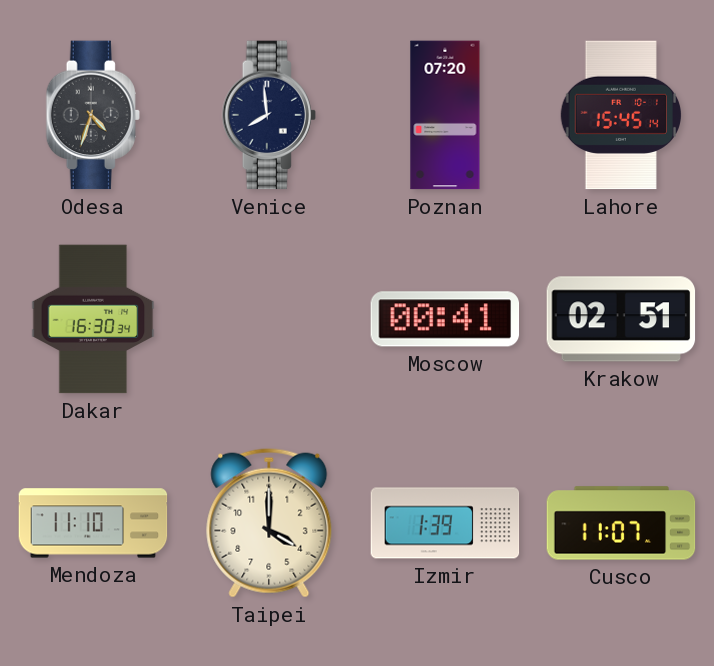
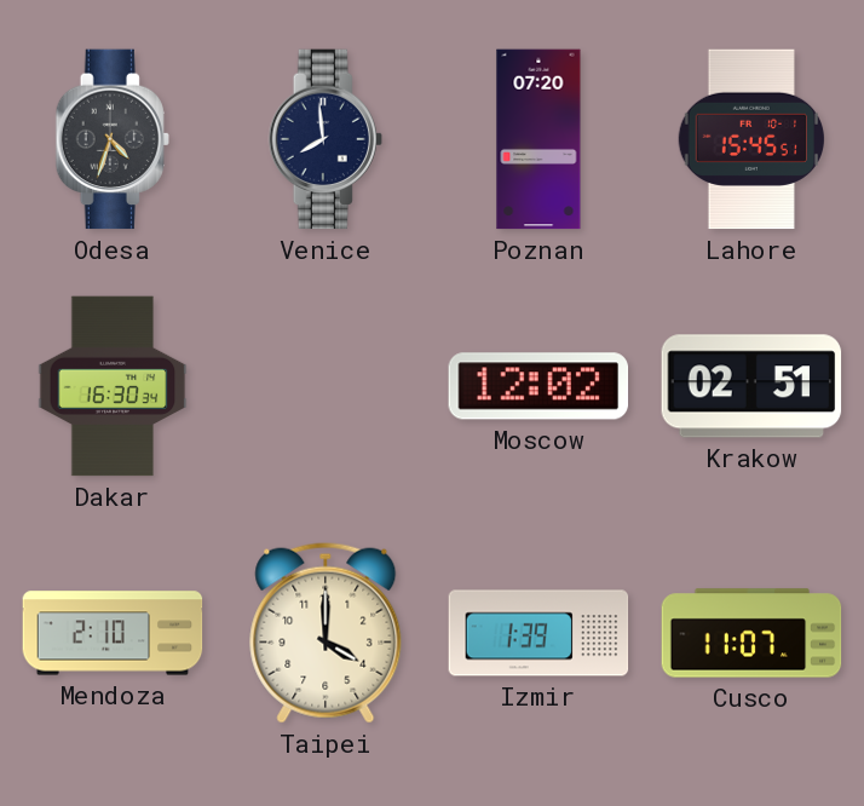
Lahore: 15:45:14 -> 15:45:51 (750, 139)
Moscow: 00:41 -> 12:02 (538, 386)
Mendoza: 11:10 -> 2:10 (113, 633)
